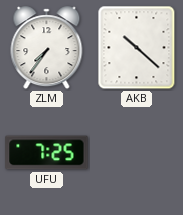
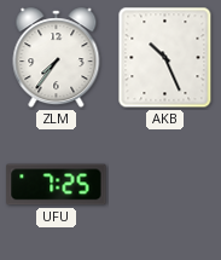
AKB: 10:22 -> 10:26 (165, 58)
